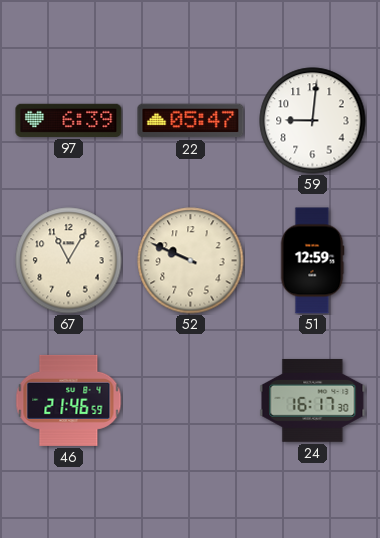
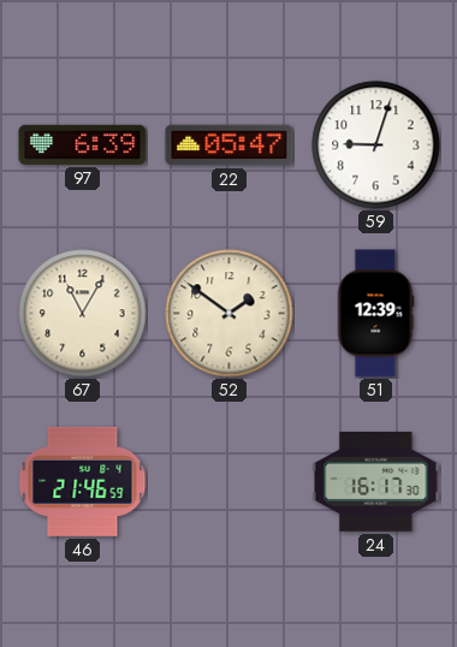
59: 9:01 -> 9:03 (376, 146)
52: 9:49 -> 1:51 (230, 314)
51: 12:59 -> 12:39 (375, 314)
